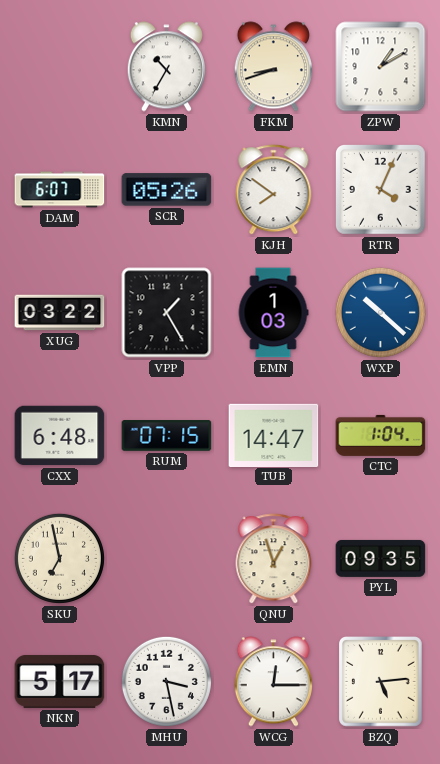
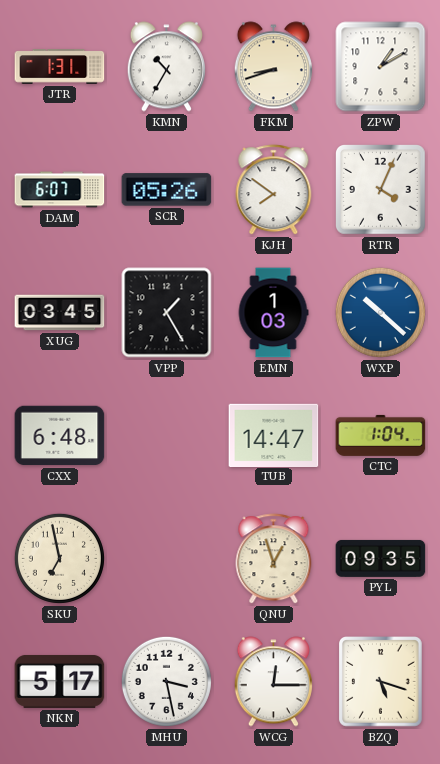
JTR: none -> 1:31 (60, 67)
XUG: 03:22 -> 03:45 (60, 313)
RUM: 07:15 -> none (167, 436)
BZQ: 5:14 -> 5:18 (381, 682)
